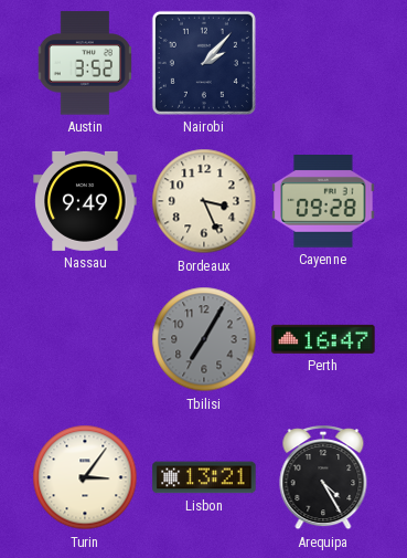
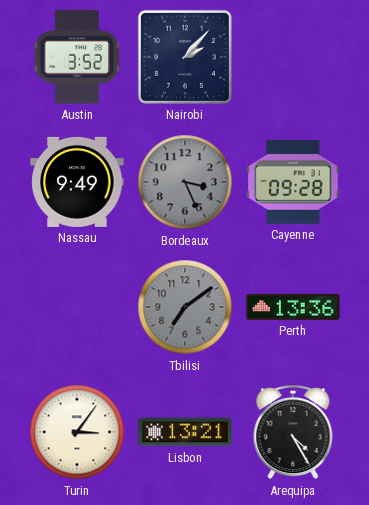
Bordeaux dial: cream -> grey (185, 182)
Tbilisi: 7:05 -> 7:09 (185, 307)
Perth: 16:47 -> 13:36 (293, 307)
